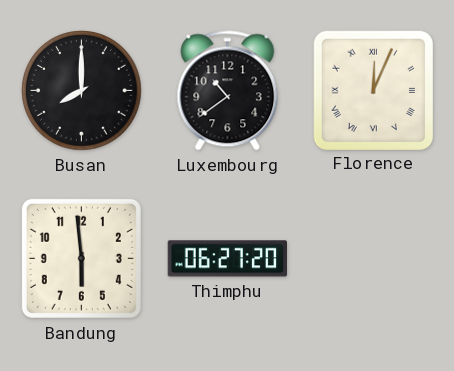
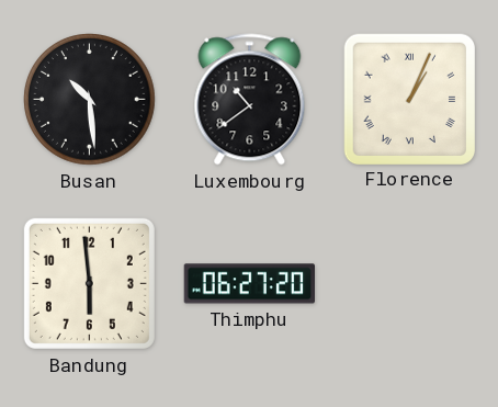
Busan: 8:00 -> 10:29 (90, 100)
Florence: 12:04 -> 1:04 (409, 99)
